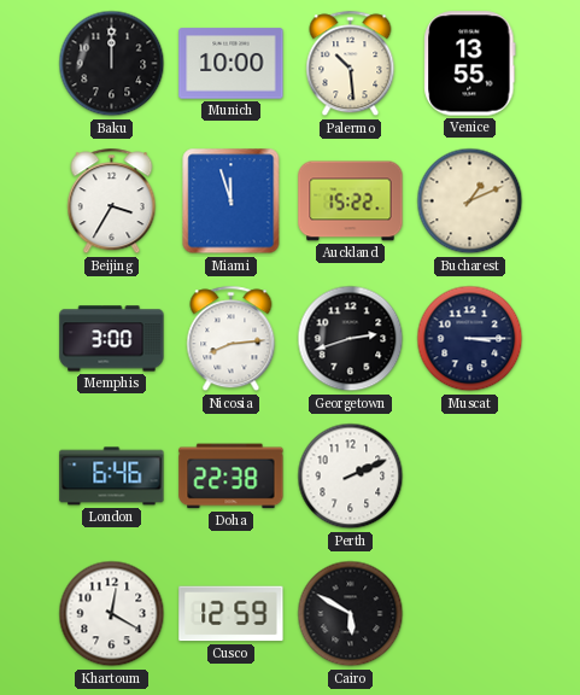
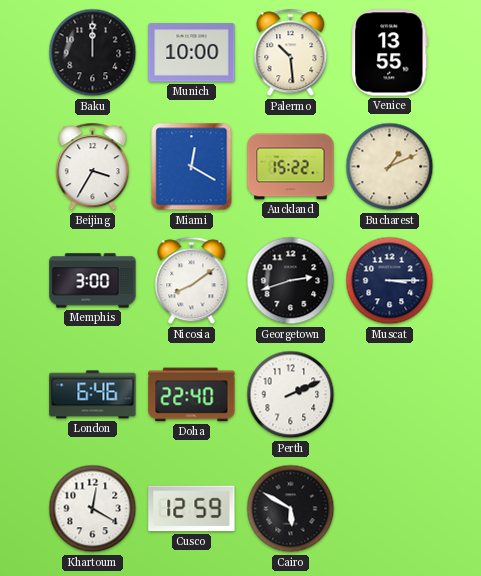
Miami: 11:57 -> 12:20 (192, 167)
Nicosia: 8:14 -> 8:09 (192, 281)
Doha: 22:38 -> 22:40 (192, 395)
